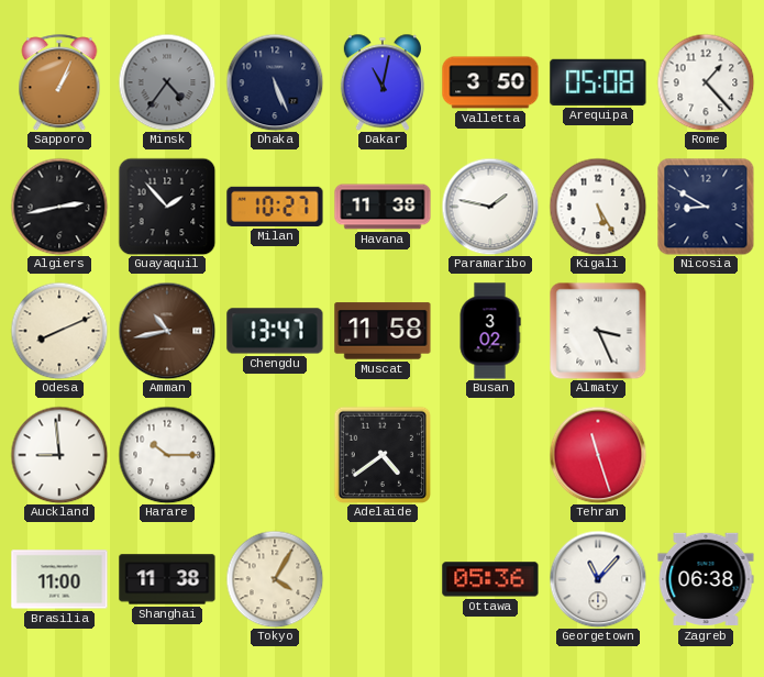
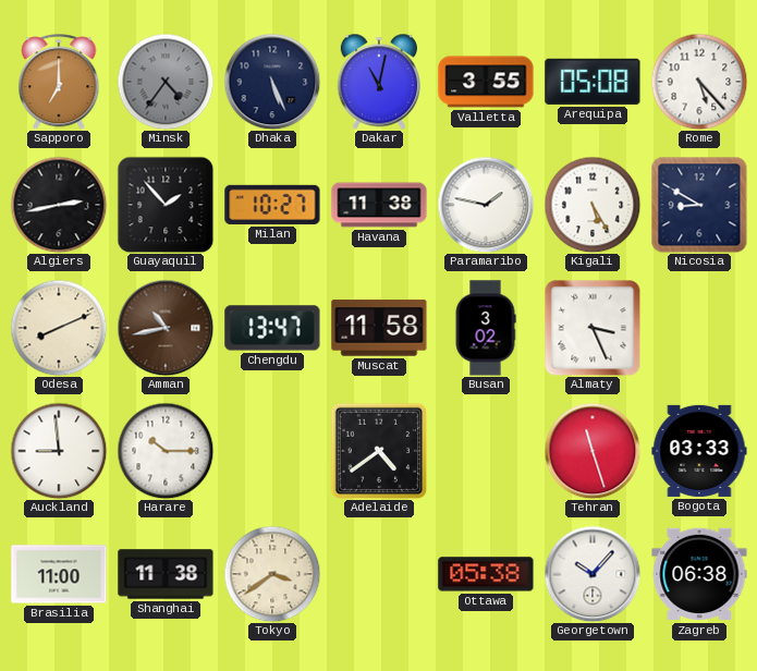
Sapporo: 1:04 -> 7:00 (59, 82)
Valletta: 3:50 -> 3:55 (486, 82)
Rome: 1:23 -> 5:23 (699, 82)
Bogota: none -> 03:33 (699, 451)
Tokyo: 4:05 -> 3:39 (272, 574)
Ottawa: 05:36 -> 05:38 (486, 574)
Georgetown: 11:07 -> 10:07 (593, 574)
